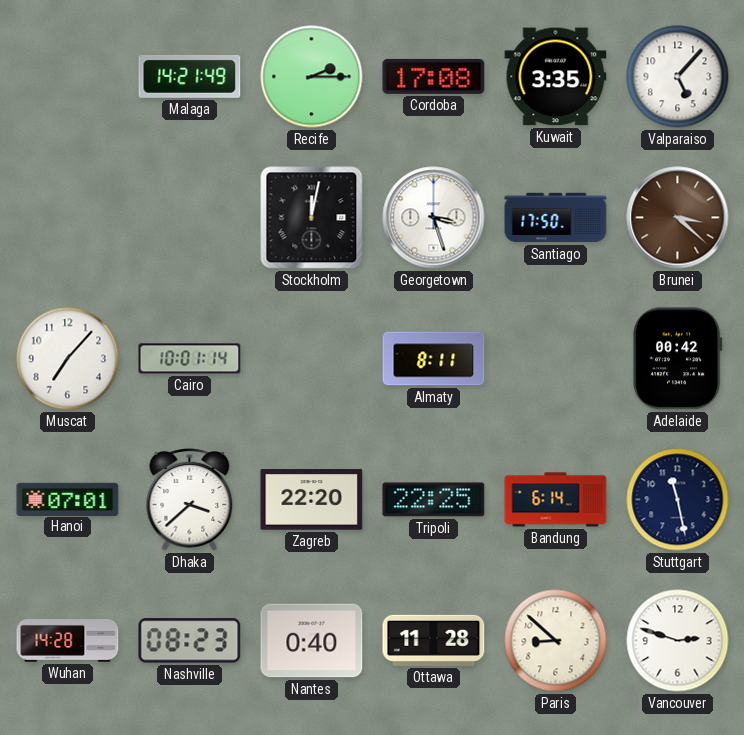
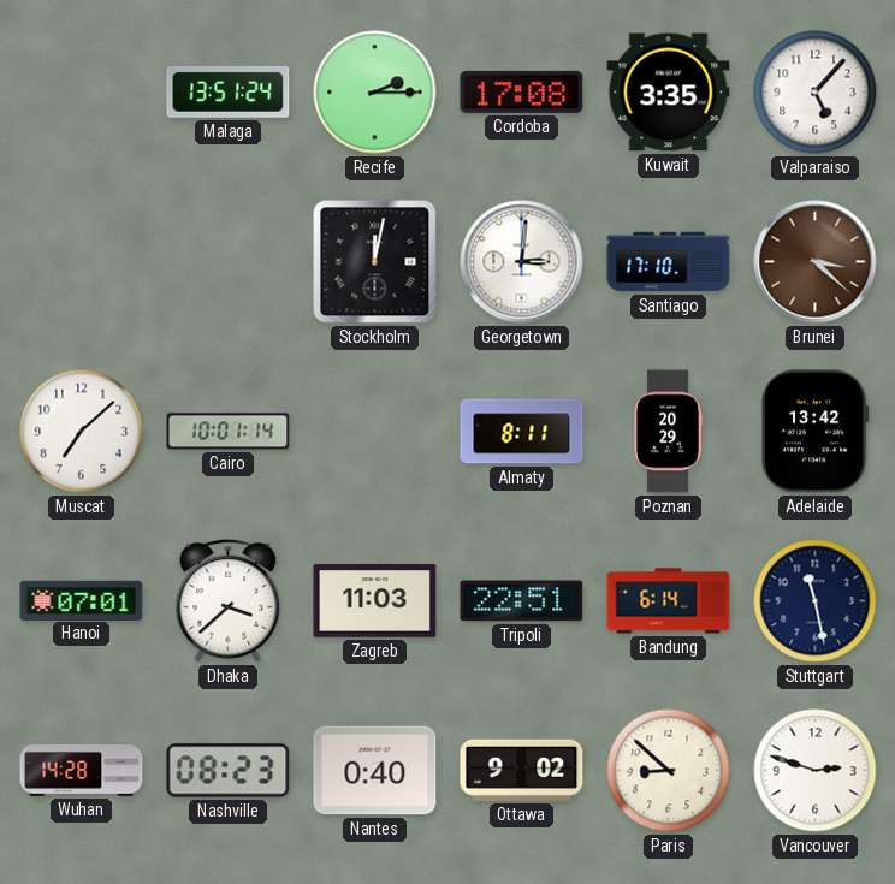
Malaga: 14:21 -> 13:51 (229, 91)
Georgetown: 3:27 -> 3:01 (522, 262)
Santiago: 17:50 -> 17:10 (669, 262)
Muscat: 7:07 -> 7:08 (82, 432)
Poznan: none -> 20:29 (668, 432)
Adelaide: 00:42 -> 13:42 (814, 432)
Zagreb: 22:20 -> 11:03 (375, 601)
Tripoli: 22:25 -> 22:51 (522, 601)
Ottawa: 11:28 -> 9:02 (522, 770)
